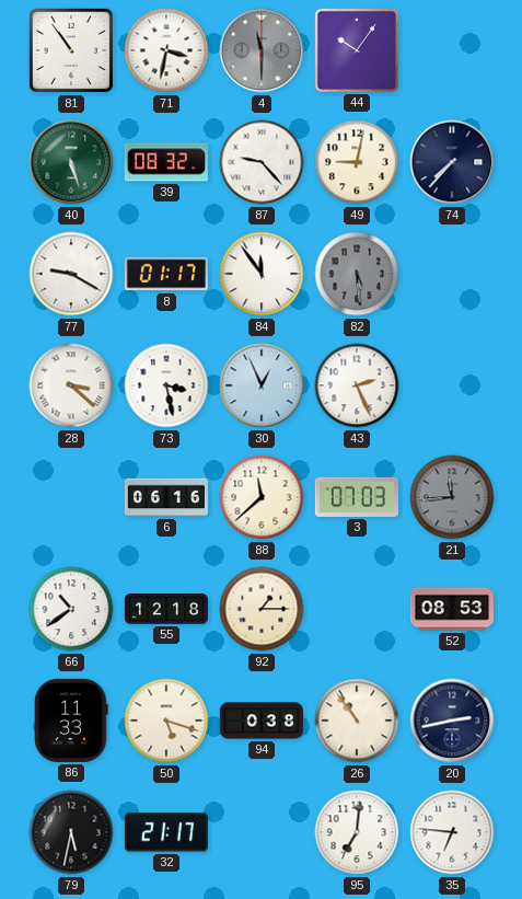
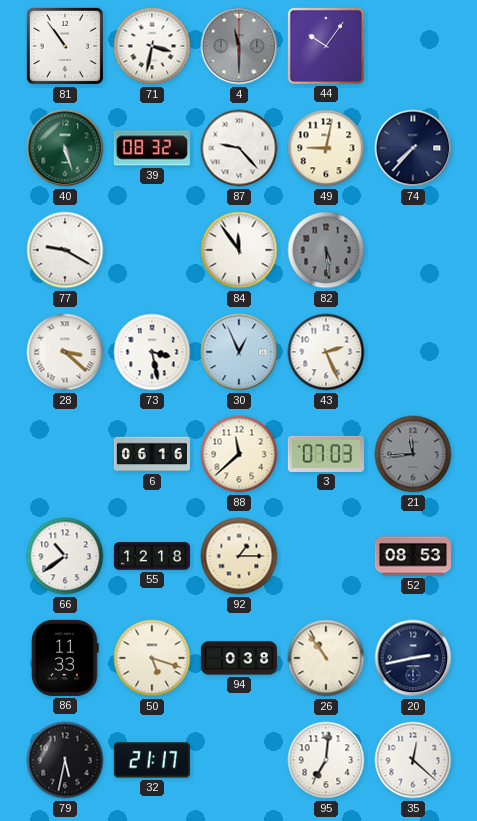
8: 01:17 -> none (166, 274)
35: 6:46 -> 12:22 (413, 760)
